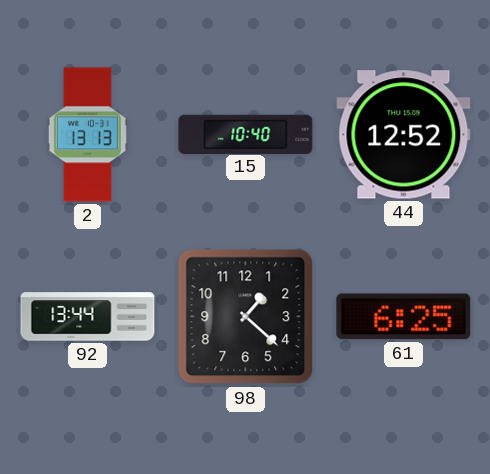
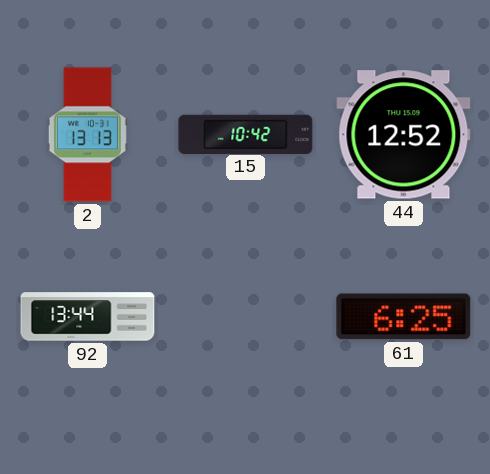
15: 10:40 -> 10:42 (246, 134)
98: 1:22 -> none (246, 317)
